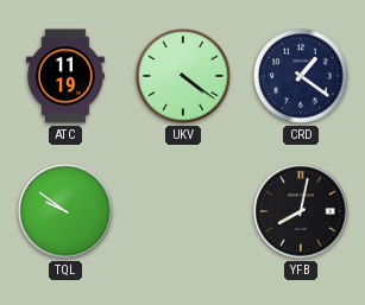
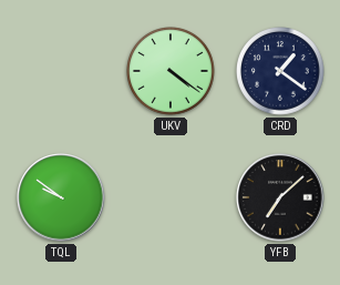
ATC: 11:19 -> none (65, 76)
YFB: 8:02 -> 7:08 (280, 197)
